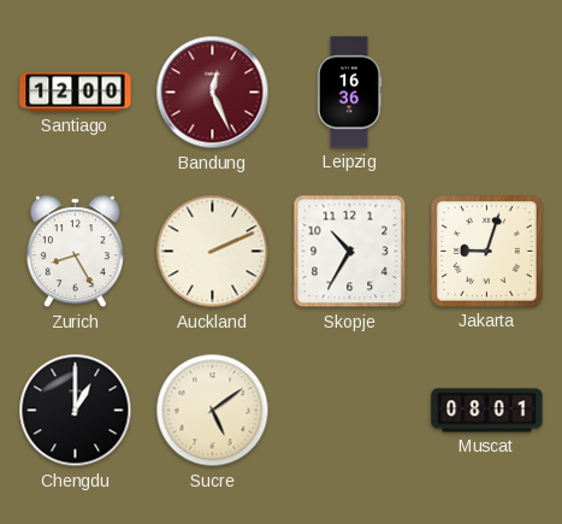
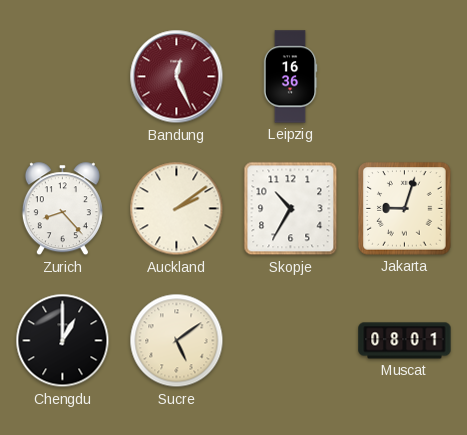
Santiago: 12:00 -> none (76, 93)
Zurich: 8:25 -> 8:23 (62, 209)
Auckland: 2:11 -> 2:09 (177, 209)
